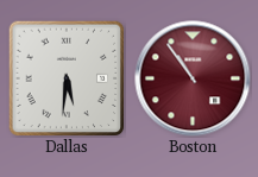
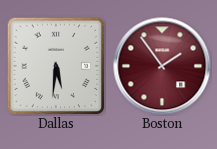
Boston: 10:54 -> 1:54 (162, 66)
